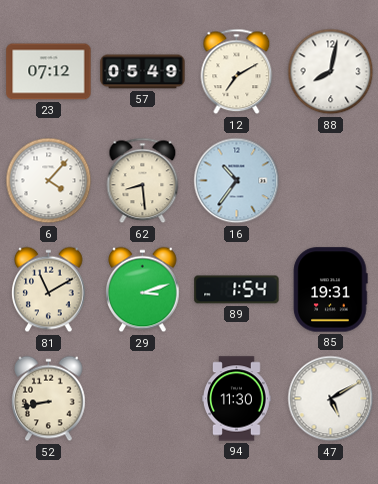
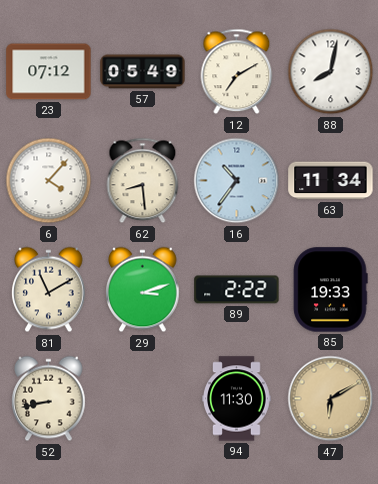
63: none -> 11:34 (331, 181)
89: 1:54 -> 2:22 (237, 290)
85: 19:31 -> 19:33 (330, 290)
47: 5:10 -> 6:10 (331, 399)
47 dial: white -> champagne (331, 399)
